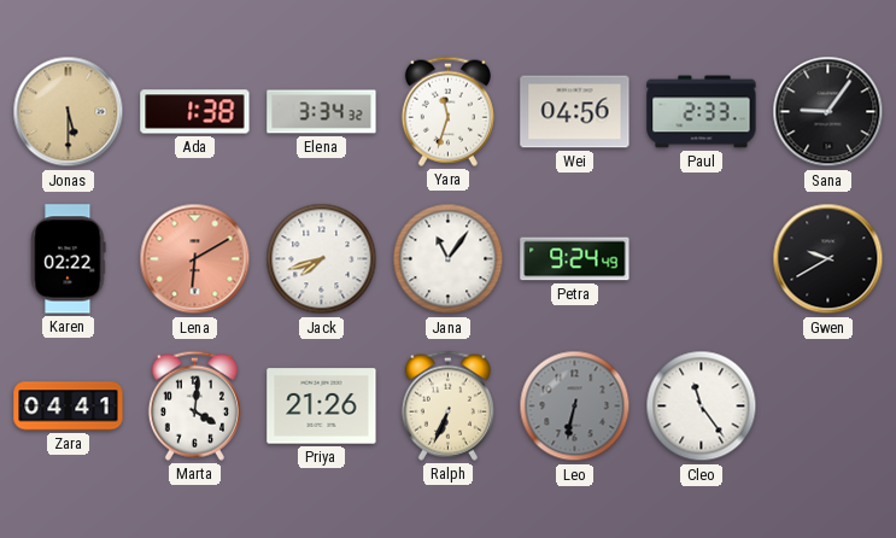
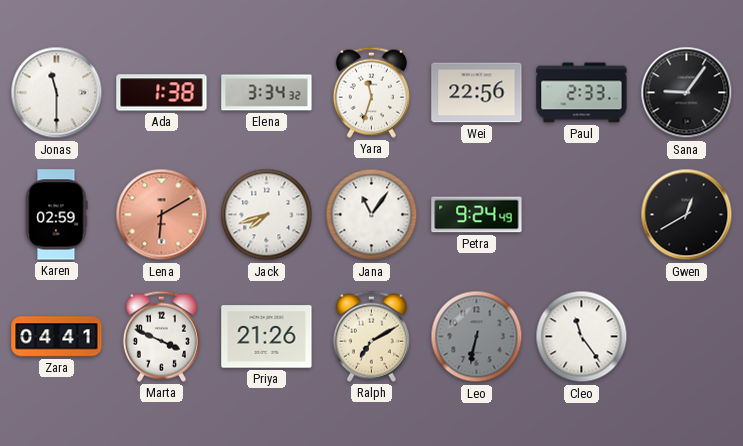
Jonas: 5:30 -> 11:30 (57, 93)
Jonas dial: champagne -> white (57, 93)
Wei: 04:56 -> 22:56 (477, 93)
Karen: 02:22 -> 02:59 (57, 215)
Gwen: 9:40 -> 12:40 (687, 215)
Marta: 4:01 -> 3:49 (161, 336)
Ralph: 6:34 -> 7:10 (371, 336)
